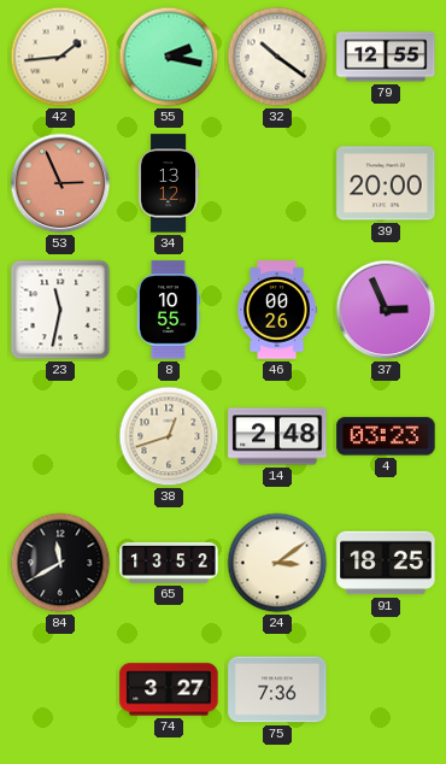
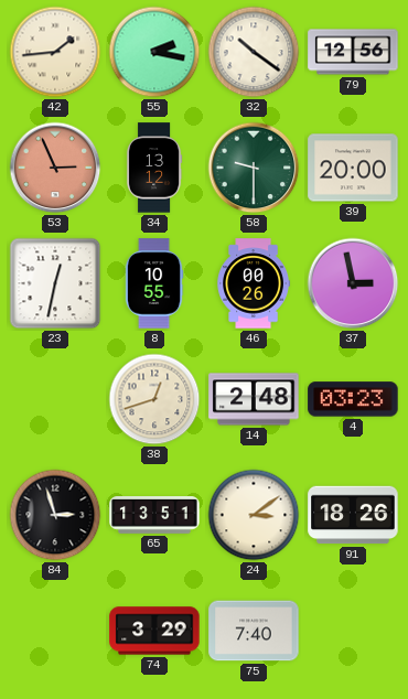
79: 12:55 -> 12:56 (353, 52)
58: none -> 9:30 (254, 168)
23: 11:32 -> 12:32 (55, 283)
37: 2:56 -> 2:58 (353, 283)
84: 11:40 -> 2:57 (55, 515)
65: 13:52 -> 13:51 (154, 515)
91: 18:25 -> 18:26 (353, 515)
74: 3:27 -> 3:29 (154, 631)
75: 7:36 -> 7:40 (254, 631)
